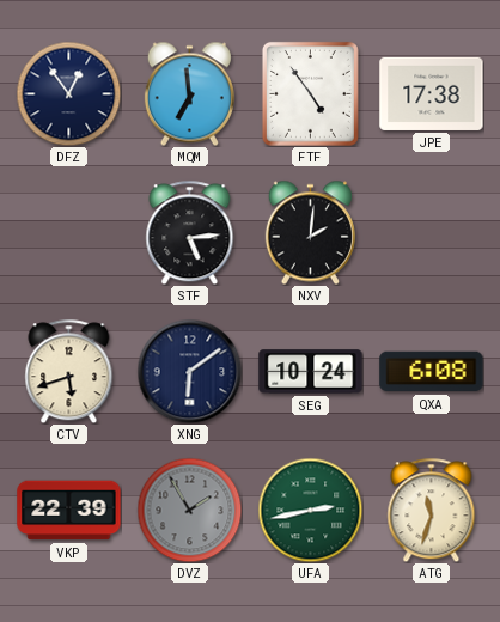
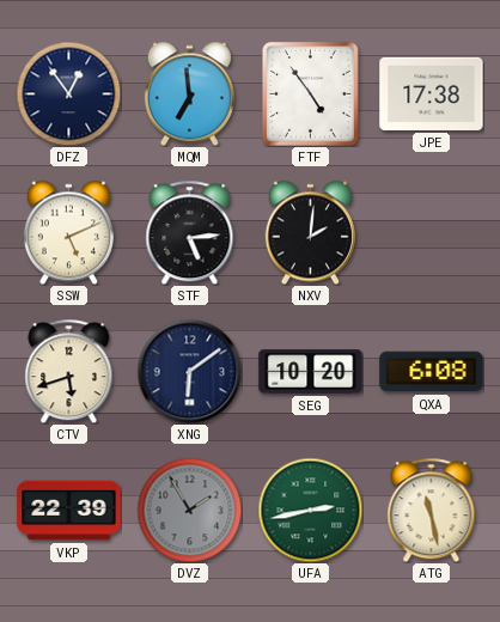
SSW: none -> 5:11 (68, 232)
SEG: 10:24 -> 10:20 (311, 372)
ATG: 11:33 -> 11:28 (432, 510)
